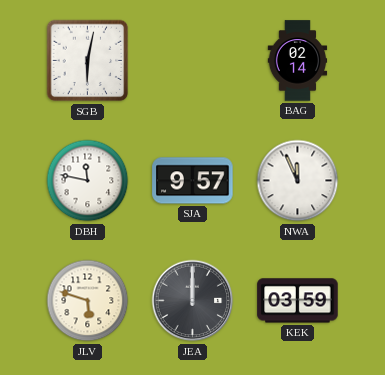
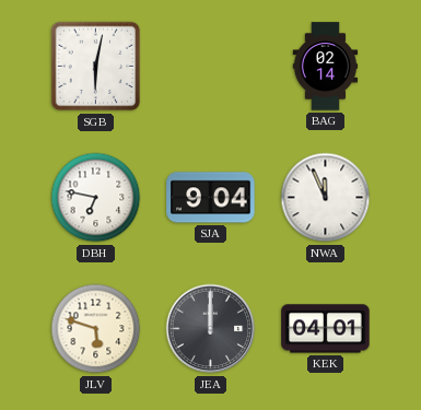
DBH: 11:47 -> 6:47 (96, 198)
SJA: 9:57 -> 9:04 (211, 198)
KEK: 03:59 -> 04:01 (326, 329)
